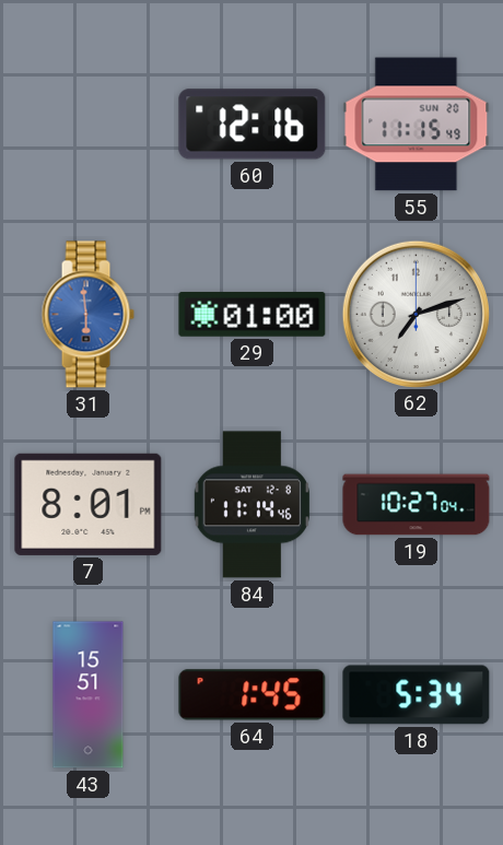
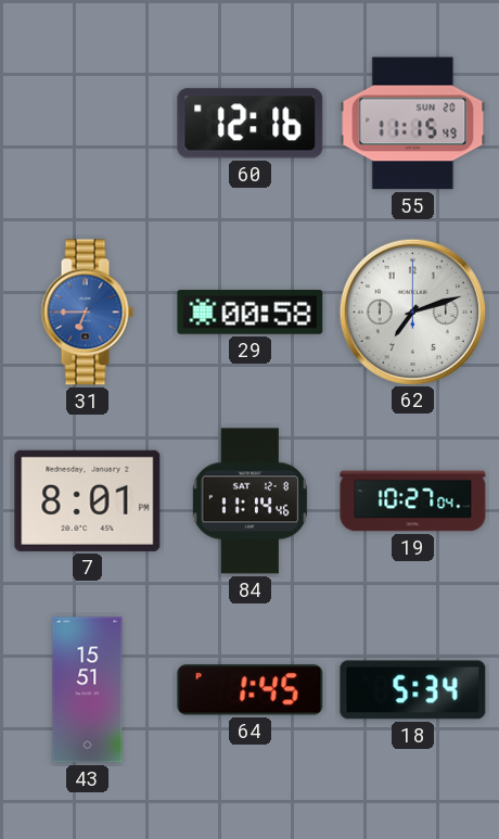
31: 5:59 -> 6:45 (87, 313)
29: 01:00 -> 00:58 (251, 313)
